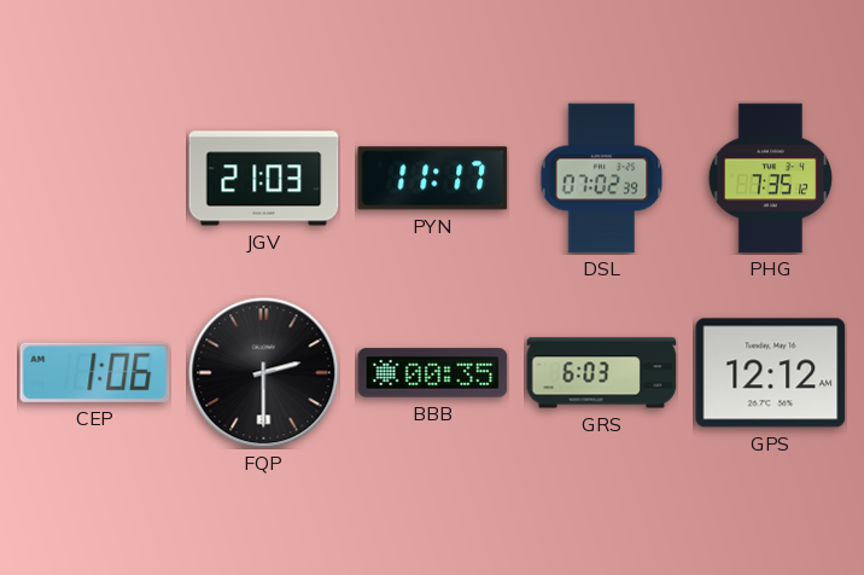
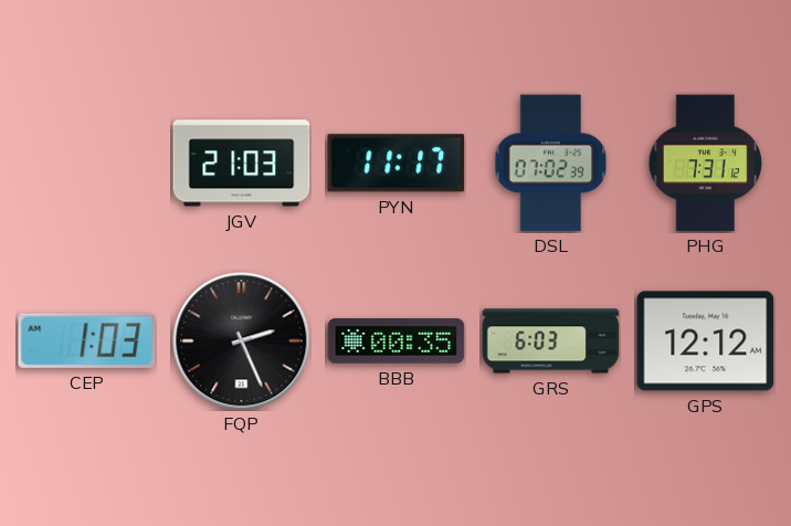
PHG: 7:35 -> 7:31 (706, 164)
CEP: 1:06 -> 1:03 (87, 340)
FQP: 2:30 -> 2:26 (242, 341)
